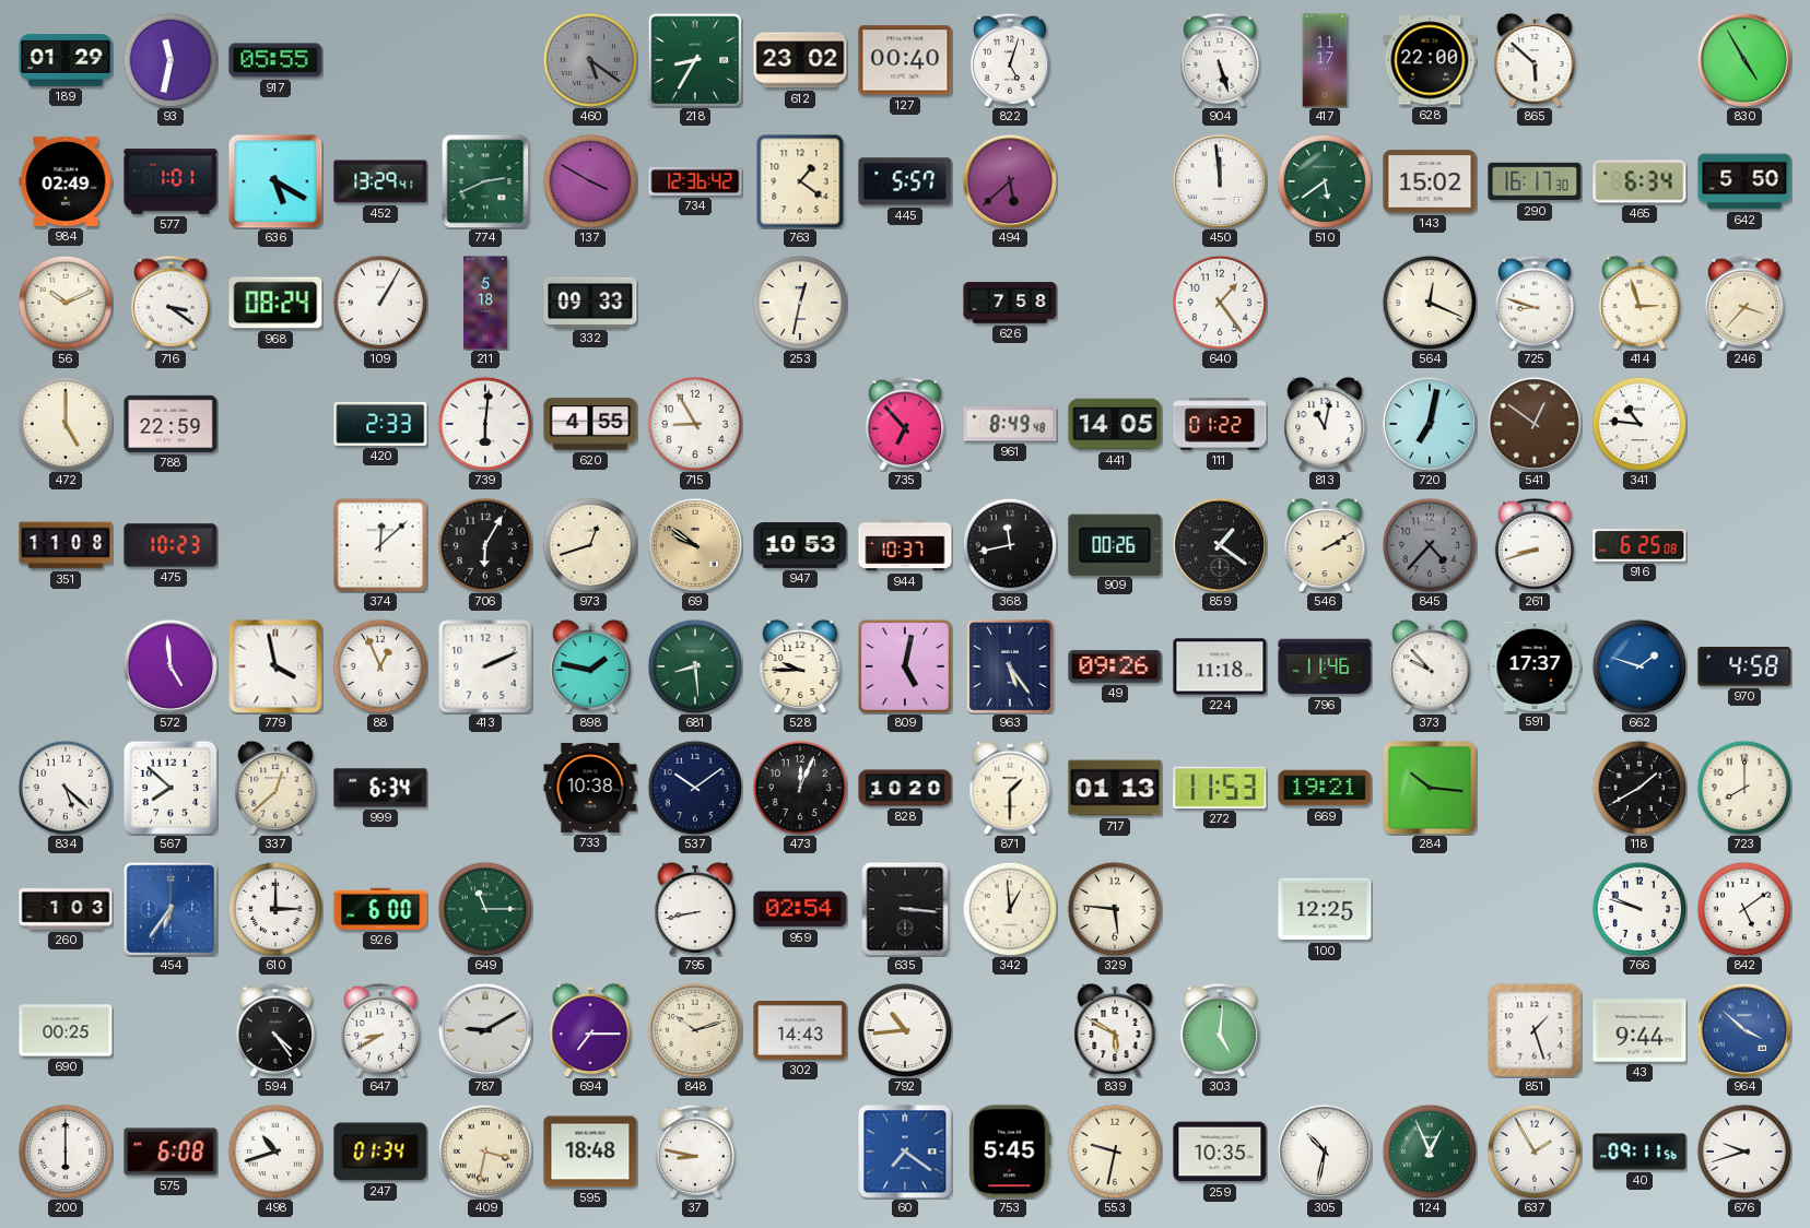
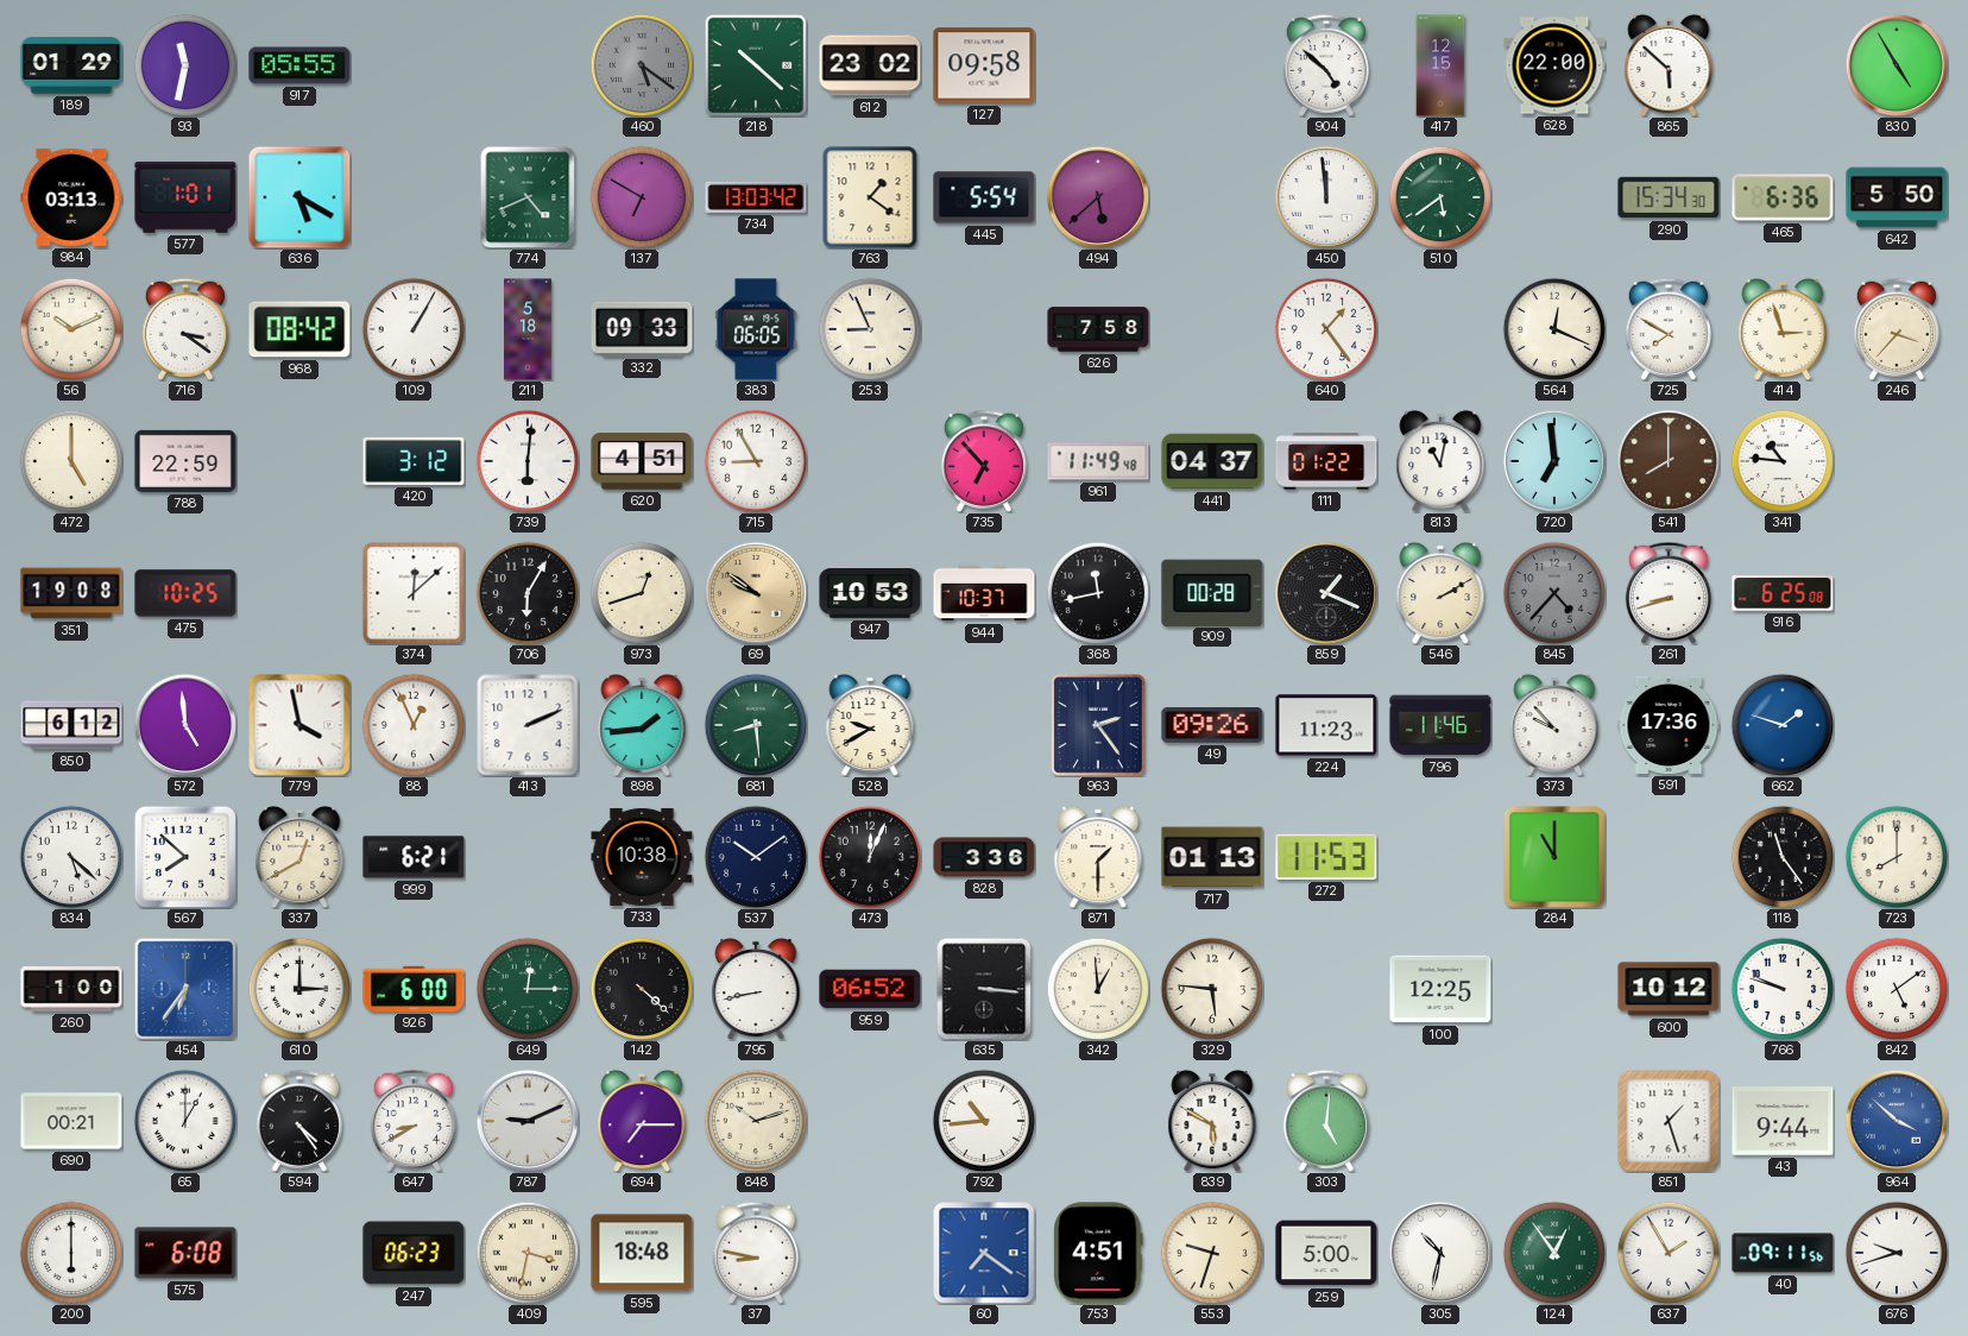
218: 8:35 -> 10:22 (756, 65)
127: 00:40 -> 09:58 (984, 65)
822: 5:03 -> none (1010, 60)
904: 5:27 -> 4:52 (1326, 65)
417: 11:17 -> 12:15 (1440, 65)
984: 02:49 -> 03:13 (71, 197)
452: 13:29 -> none (380, 181)
774: 2:41 -> 4:41 (528, 197)
137: 3:50 -> 6:50 (642, 197)
734: 12:36 -> 13:03 (756, 197)
445: 5:57 -> 5:54 (984, 197)
143: 15:02 -> none (1430, 181)
290: 16:17 -> 15:34 (1669, 197)
465: 6:34 -> 6:36 (1783, 197)
968: 08:24 -> 08:42 (299, 329)
383: none -> 06:05 (756, 329)
253: 12:32 -> 8:56 (870, 329)
725: 8:48 -> 7:50 (1669, 329)
420: 2:33 -> 3:12 (414, 461)
620: 4:55 -> 4:51 (642, 461)
961: 8:49 -> 11:49 (1098, 461)
441: 14:05 -> 04:37 (1212, 461)
720: 7:02 -> 6:59 (1553, 460)
541: 12:51 -> 8:00 (1667, 460)
351: 11:08 -> 19:08 (71, 593)
475: 10:23 -> 10:25 (185, 593)
909: 00:26 -> 00:28 (1212, 592)
859: 1:21 -> 1:19 (1325, 592)
850: none -> 6:12 (71, 725)
898: 1:47 -> 1:44 (642, 725)
528: 9:45 -> 9:40 (870, 725)
809: 5:02 -> none (905, 666)
963: 5:24 -> 2:24 (1099, 726)
224: 11:18 -> 11:23 (1326, 725)
591: 17:37 -> 17:36 (1669, 725)
970: 4:58 -> none (1744, 666)
337: 12:38 -> 12:40 (299, 857)
999: 6:34 -> 6:21 (414, 857)
828: 10:20 -> 3:36 (984, 857)
669: 19:21 -> none (1325, 788)
284: 10:16 -> 11:00 (1554, 857)
118: 1:40 -> 11:24 (1783, 857)
260: 1:03 -> 1:00 (71, 989)
649: 11:15 -> 12:15 (528, 989)
142: none -> 4:22 (642, 989)
959: 02:54 -> 06:52 (870, 989)
600: none -> 10:12 (1669, 989)
690: 00:25 -> 00:21 (71, 1121)
65: none -> 1:00 (185, 1121)
787: 9:10 -> 9:11 (526, 1120)
302: 14:43 -> none (800, 1031)
498: 10:42 -> none (275, 1152)
247: 01:34 -> 06:23 (414, 1253)
753: 5:45 -> 4:51 (1098, 1253)
553: 9:32 -> 9:33 (1212, 1253)
259: 10:35 -> 5:00 (1326, 1253)
124: 12:56 -> 12:54 (1554, 1253)
